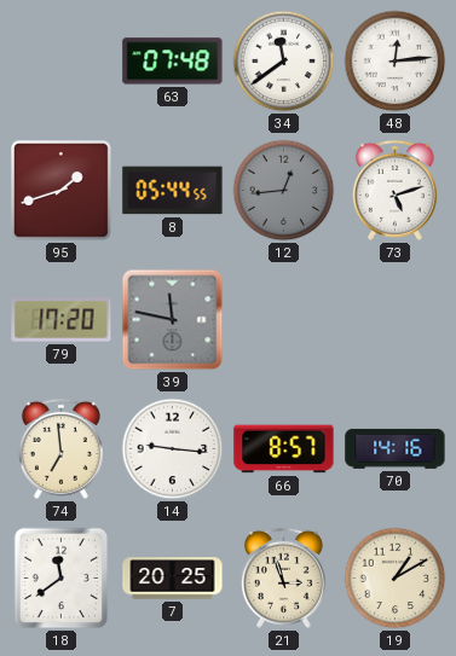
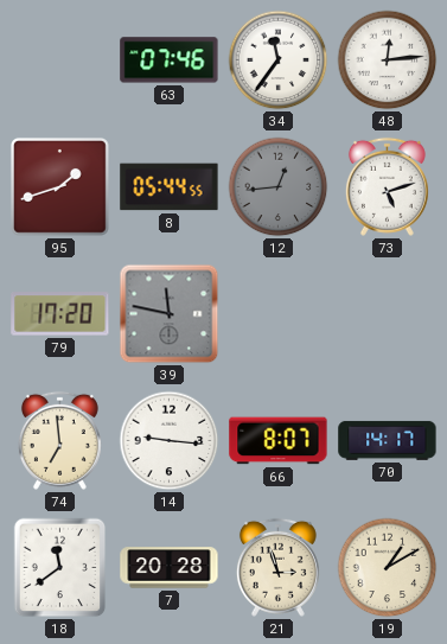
63: 07:48 -> 07:46 (170, 60)
34: 11:39 -> 11:36 (279, 60)
66: 8:57 -> 8:07 (279, 441)
70: 14:16 -> 14:17 (388, 440)
7: 20:25 -> 20:28 (170, 568)
